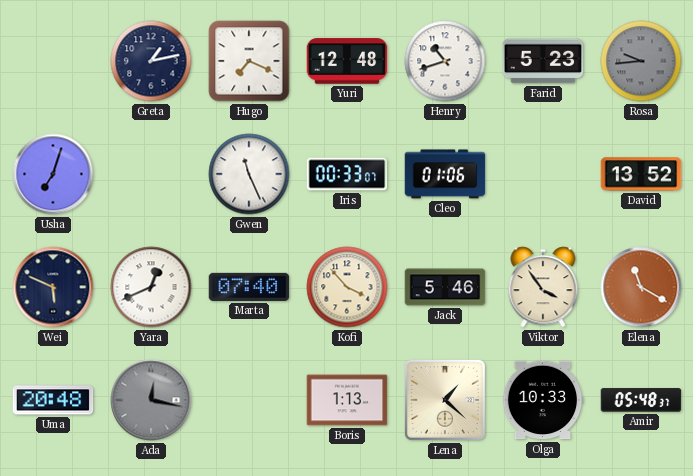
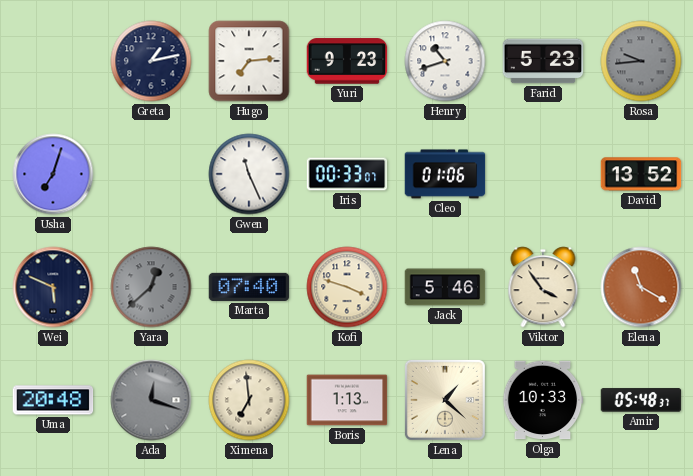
Hugo: 7:19 -> 7:14 (249, 61)
Yuri: 12:48 -> 9:23 (347, 61)
Yara: 12:41 -> 12:38 (151, 287)
Yara dial: white -> grey (151, 287)
Kofi: 3:53 -> 3:48 (347, 287)
Ada: 12:17 -> 12:18 (151, 400)
Ximena: none -> 6:59 (249, 400)
